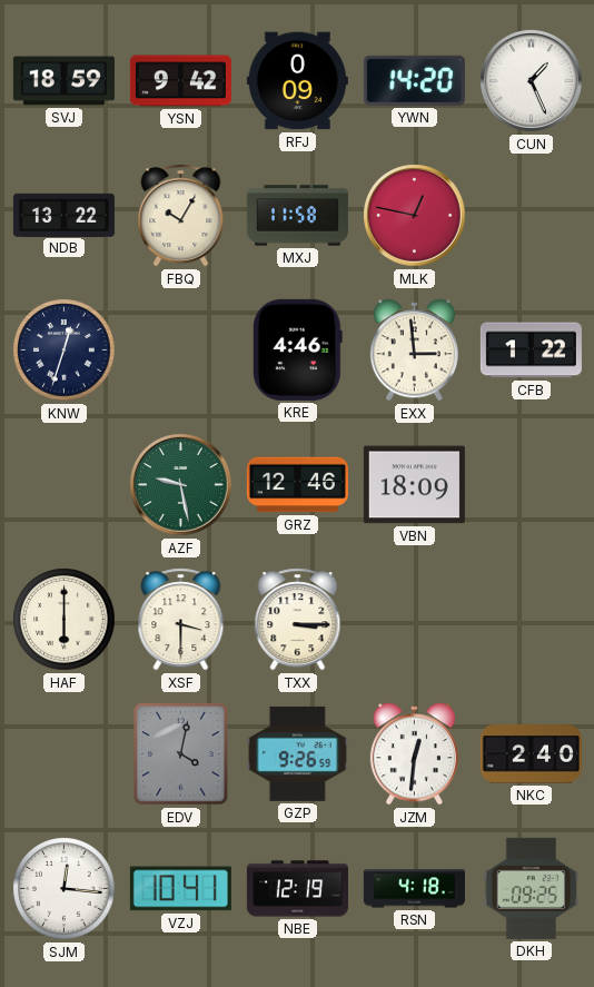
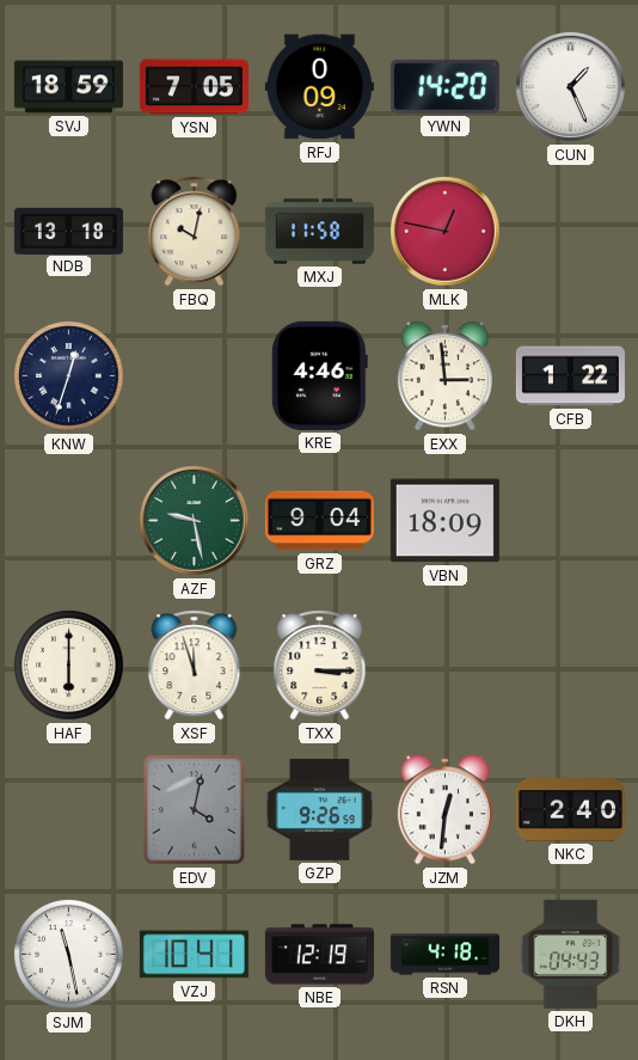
YSN: 9:42 -> 7:05 (194, 87)
NDB: 13:22 -> 13:18 (68, 231)
FBQ: 10:05 -> 10:02 (195, 232)
GRZ: 12:46 -> 9:04 (319, 521)
XSF: 3:30 -> 11:57 (195, 666)
SJM: 12:16 -> 11:28 (69, 955)
DKH: 09:25 -> 04:43 (571, 954)
